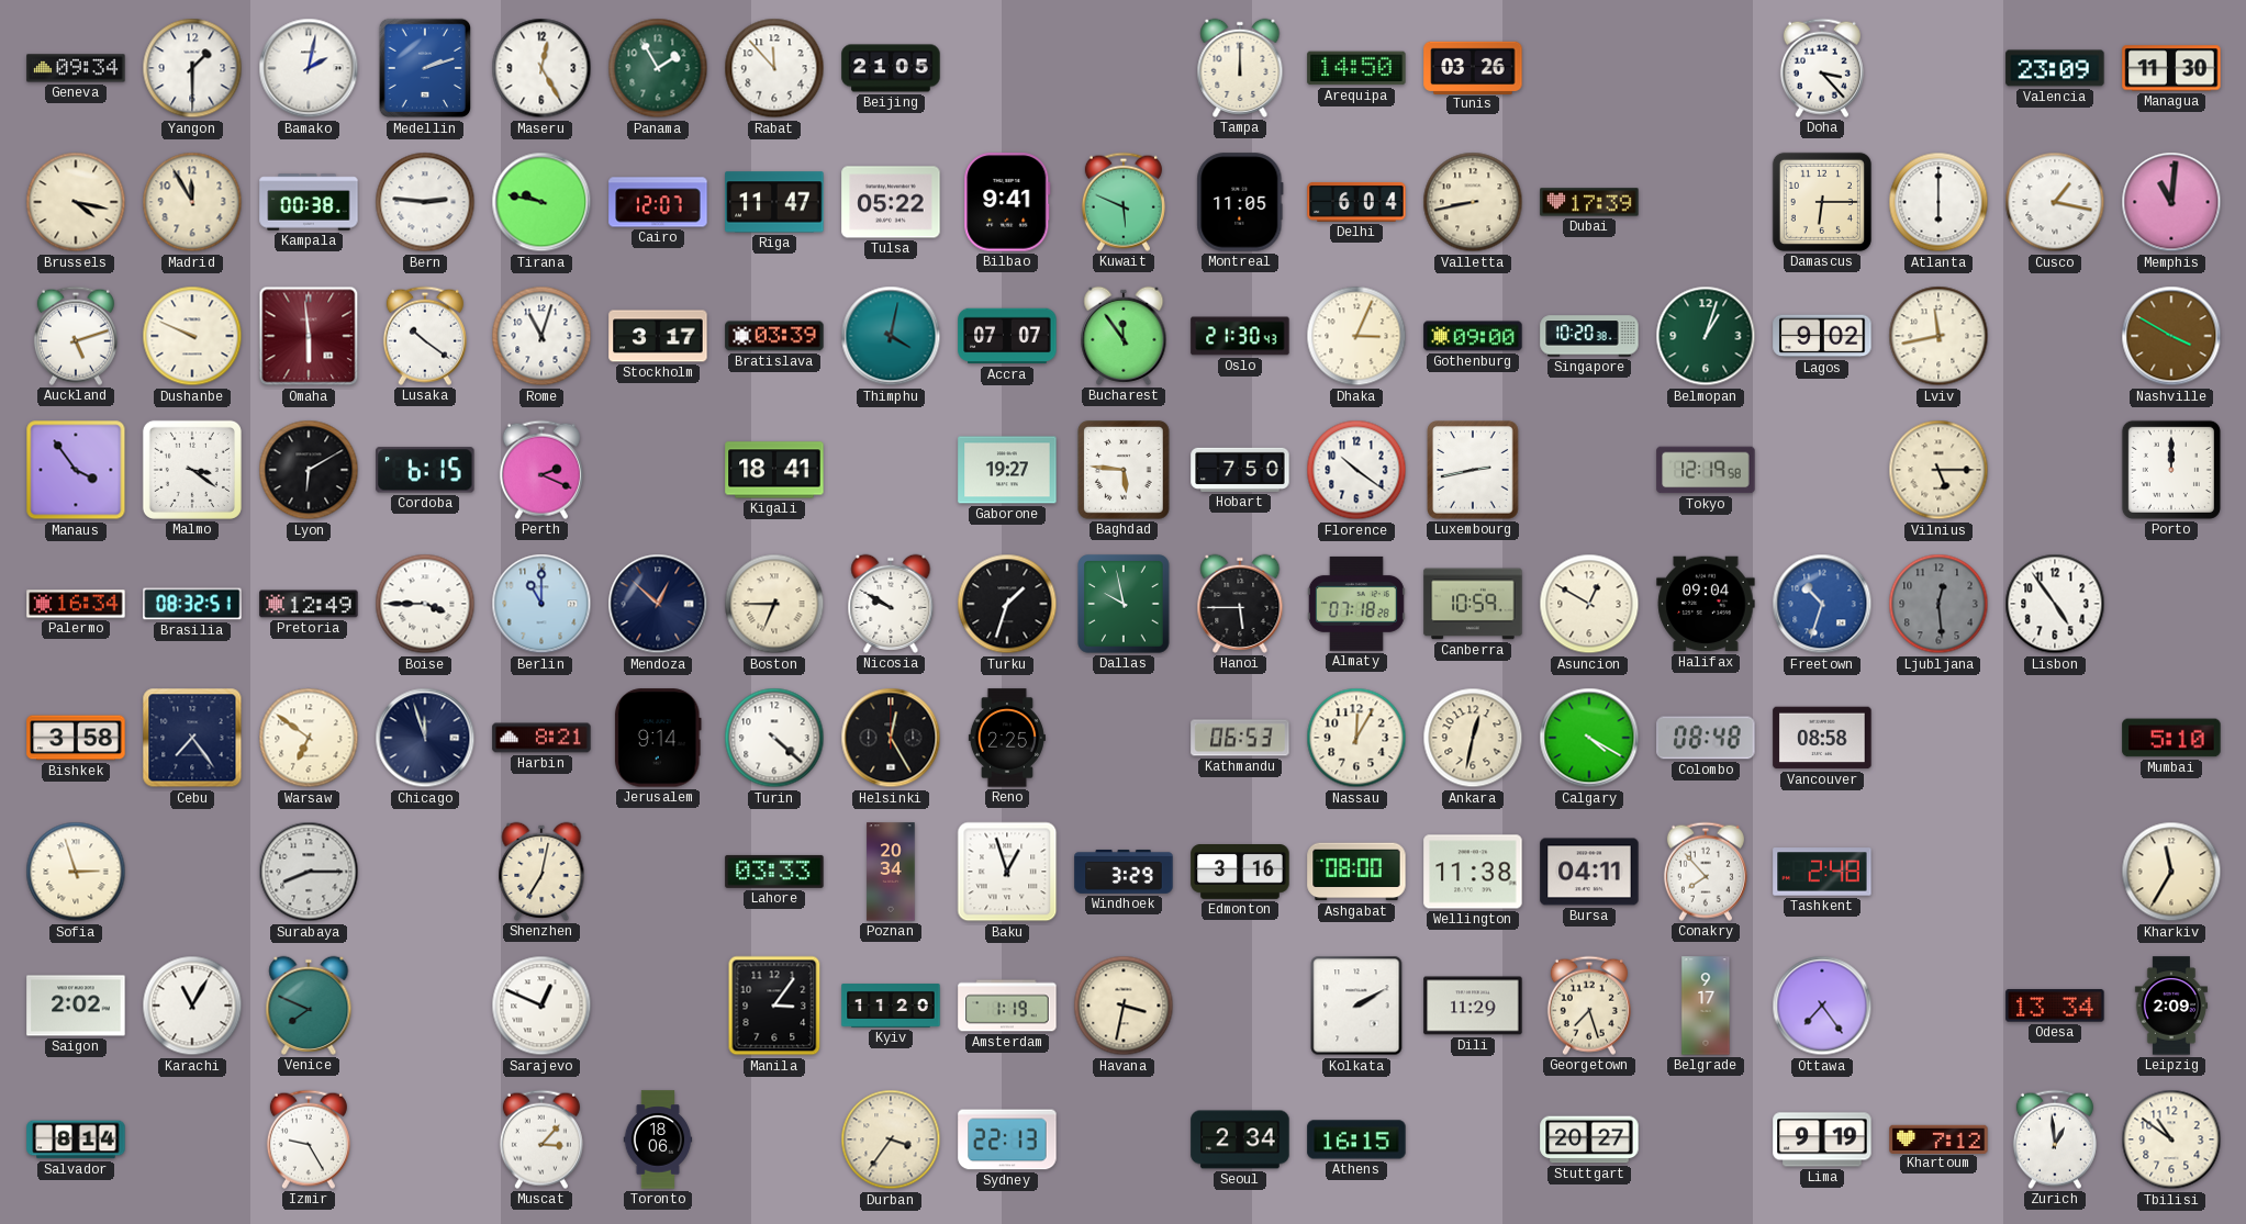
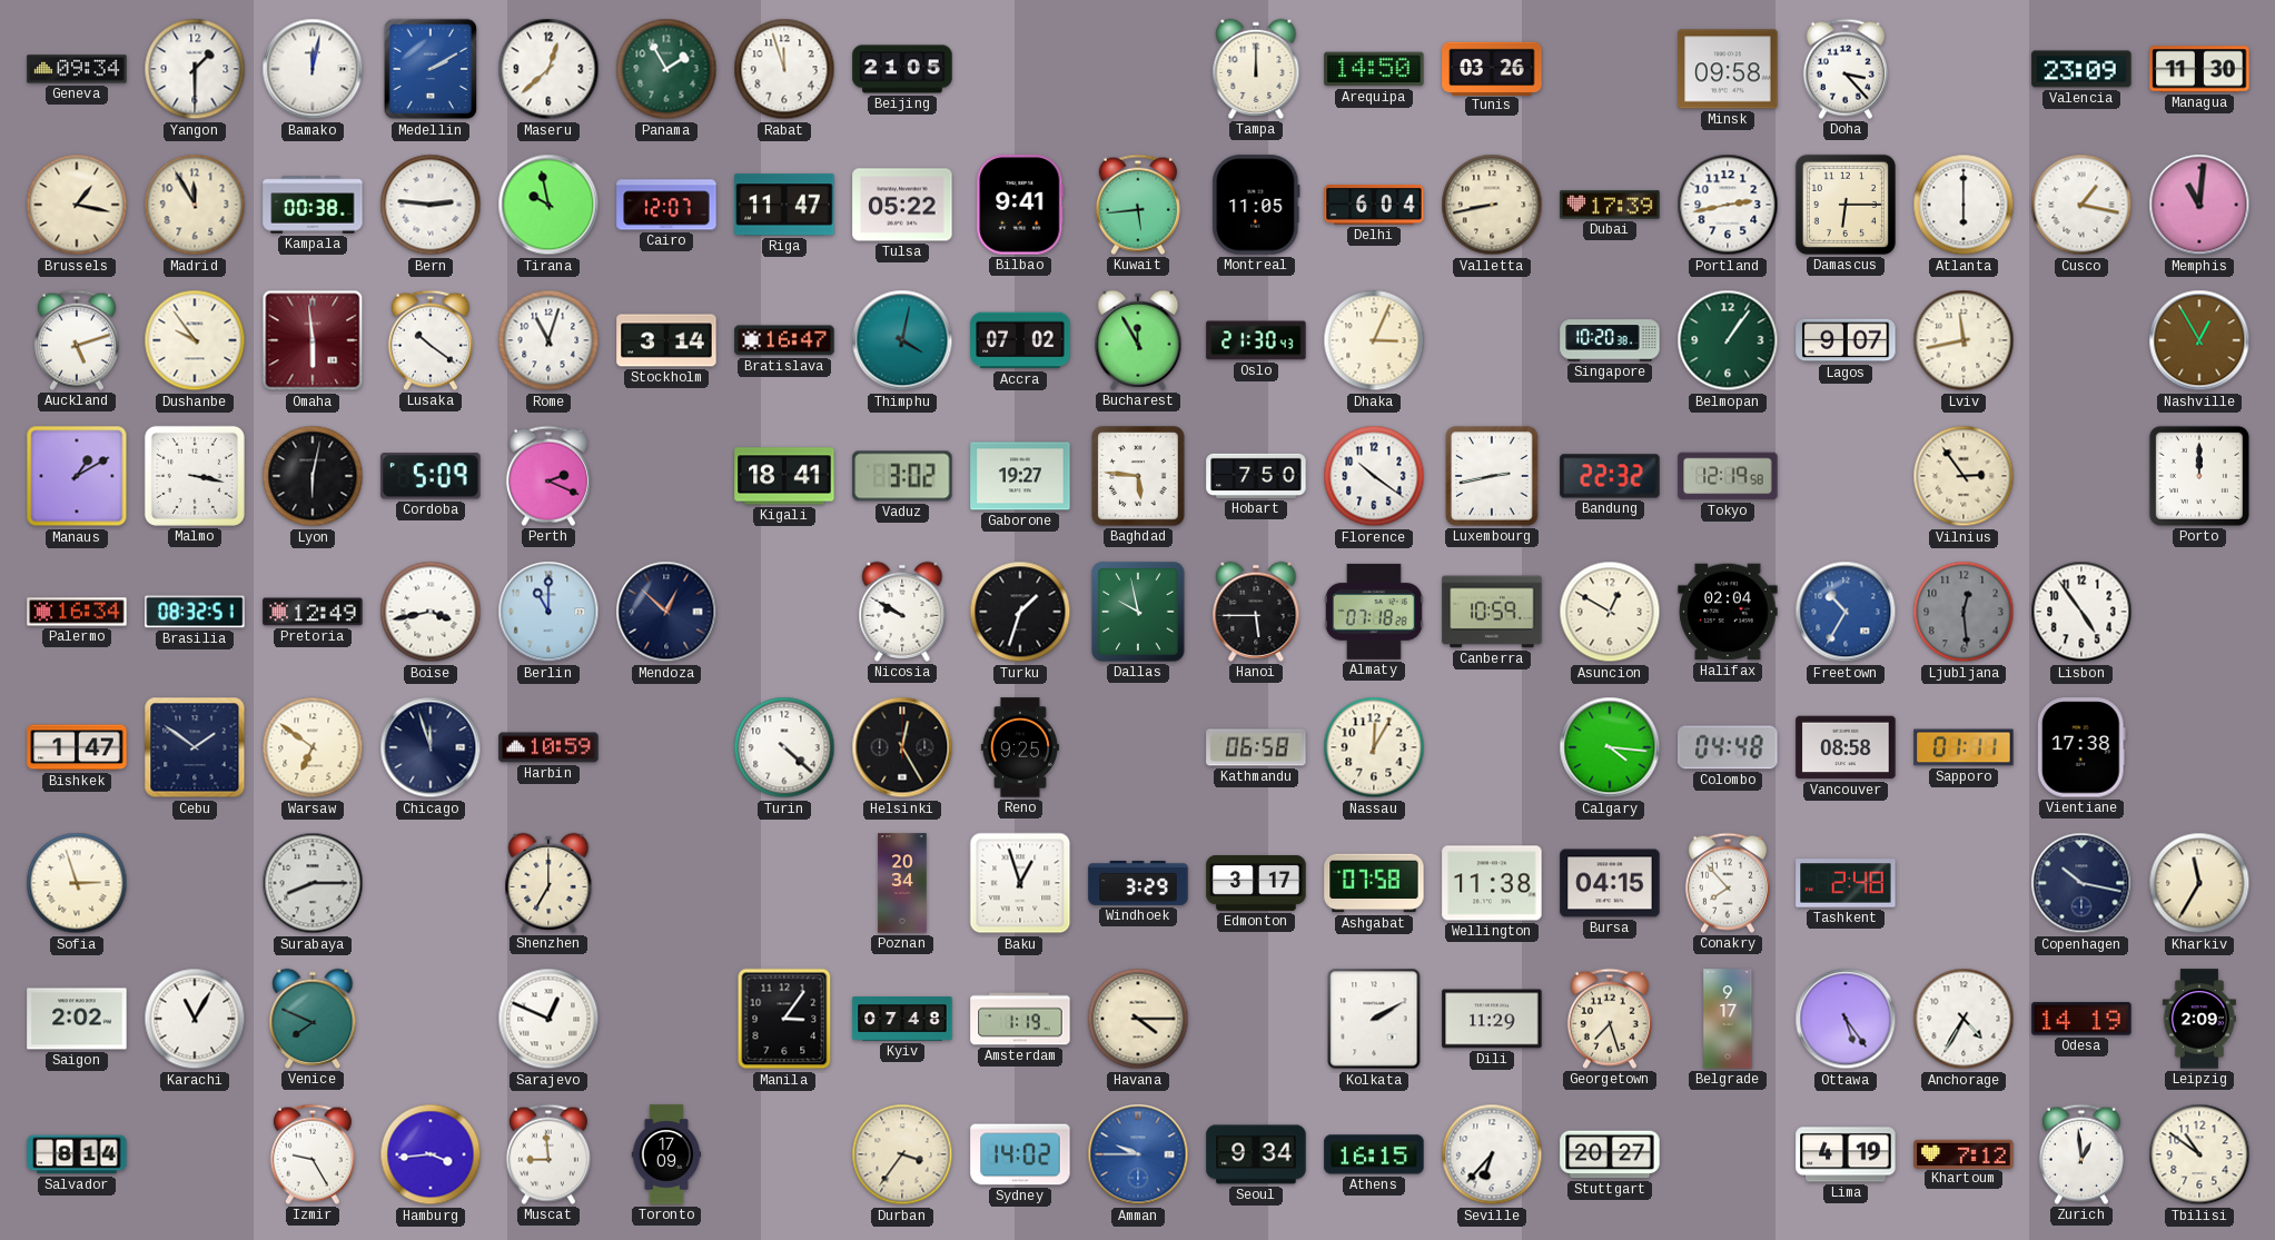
Bamako: 2:02 -> 12:02 (313, 69)
Medellin: 2:12 -> 2:10 (431, 69)
Maseru: 12:25 -> 12:38 (548, 69)
Rabat: 11:53 -> 11:57 (784, 69)
Minsk: none -> 09:58 (1728, 69)
Brussels: 4:17 -> 1:17 (77, 205)
Tirana: 9:47 -> 9:58 (548, 205)
Kuwait: 5:49 -> 5:44 (1138, 205)
Portland: none -> 2:43 (1728, 205)
Dushanbe: 9:49 -> 9:54 (195, 340)
Stockholm: 3:17 -> 3:14 (666, 340)
Bratislava: 03:39 -> 16:47 (784, 340)
Accra: 07:07 -> 07:02 (1020, 340)
Bucharest: 11:54 -> 11:55 (1138, 340)
Gothenburg: 09:00 -> none (1473, 336)
Belmopan: 1:03 -> 1:06 (1728, 340)
Lagos: 9:02 -> 9:07 (1846, 340)
Nashville: 3:50 -> 12:55 (2199, 340)
Manaus: 3:54 -> 1:10 (77, 476)
Malmo: 3:21 -> 3:17 (195, 476)
Lyon: 6:10 -> 6:02 (313, 476)
Cordoba: 6:15 -> 5:09 (431, 476)
Vaduz: none -> 3:02 (902, 476)
Bandung: none -> 22:32 (1610, 476)
Vilnius: 5:15 -> 2:54 (1964, 476)
Boise: 3:45 -> 3:43 (431, 612)
Boston: 6:45 -> none (774, 604)
Halifax: 09:04 -> 02:04 (1728, 612)
Freetown: 10:33 -> 10:35 (1846, 612)
Bishkek: 3:58 -> 1:47 (77, 747)
Cebu: 7:24 -> 1:51 (195, 747)
Harbin: 8:21 -> 10:59 (548, 747)
Jerusalem: 9:14 -> none (658, 738)
Reno: 2:25 -> 9:25 (1020, 747)
Kathmandu: 06:53 -> 06:58 (1256, 747)
Ankara: 12:32 -> none (1473, 738)
Calgary: 4:20 -> 4:16 (1610, 747)
Colombo: 08:48 -> 04:48 (1728, 747)
Sapporo: none -> 01:11 (1964, 747)
Vientiane: none -> 17:38 (2081, 747)
Mumbai: 5:10 -> none (2171, 738)
Shenzhen: 7:02 -> 7:00 (548, 883)
Lahore: 03:33 -> none (774, 872)
Edmonton: 3:16 -> 3:17 (1256, 884)
Ashgabat: 08:00 -> 07:58 (1374, 883)
Bursa: 04:11 -> 04:15 (1610, 883)
Copenhagen: none -> 10:17 (2081, 883)
Kyiv: 11:20 -> 07:48 (902, 1019)
Havana: 3:32 -> 4:15 (1138, 1019)
Ottawa: 7:24 -> 5:24 (1846, 1019)
Anchorage: none -> 4:35 (1964, 1019)
Odesa: 13:34 -> 14:19 (2081, 1019)
Hamburg: none -> 3:44 (431, 1154)
Muscat: 3:07 -> 8:59 (548, 1154)
Toronto: 18:06 -> 17:09 (666, 1154)
Sydney: 22:13 -> 14:02 (1020, 1154)
Amman: none -> 9:45 (1138, 1154)
Seoul: 2:34 -> 9:34 (1256, 1154)
Seville: none -> 6:37 (1492, 1154)
Lima: 9:19 -> 4:19 (1846, 1154)
